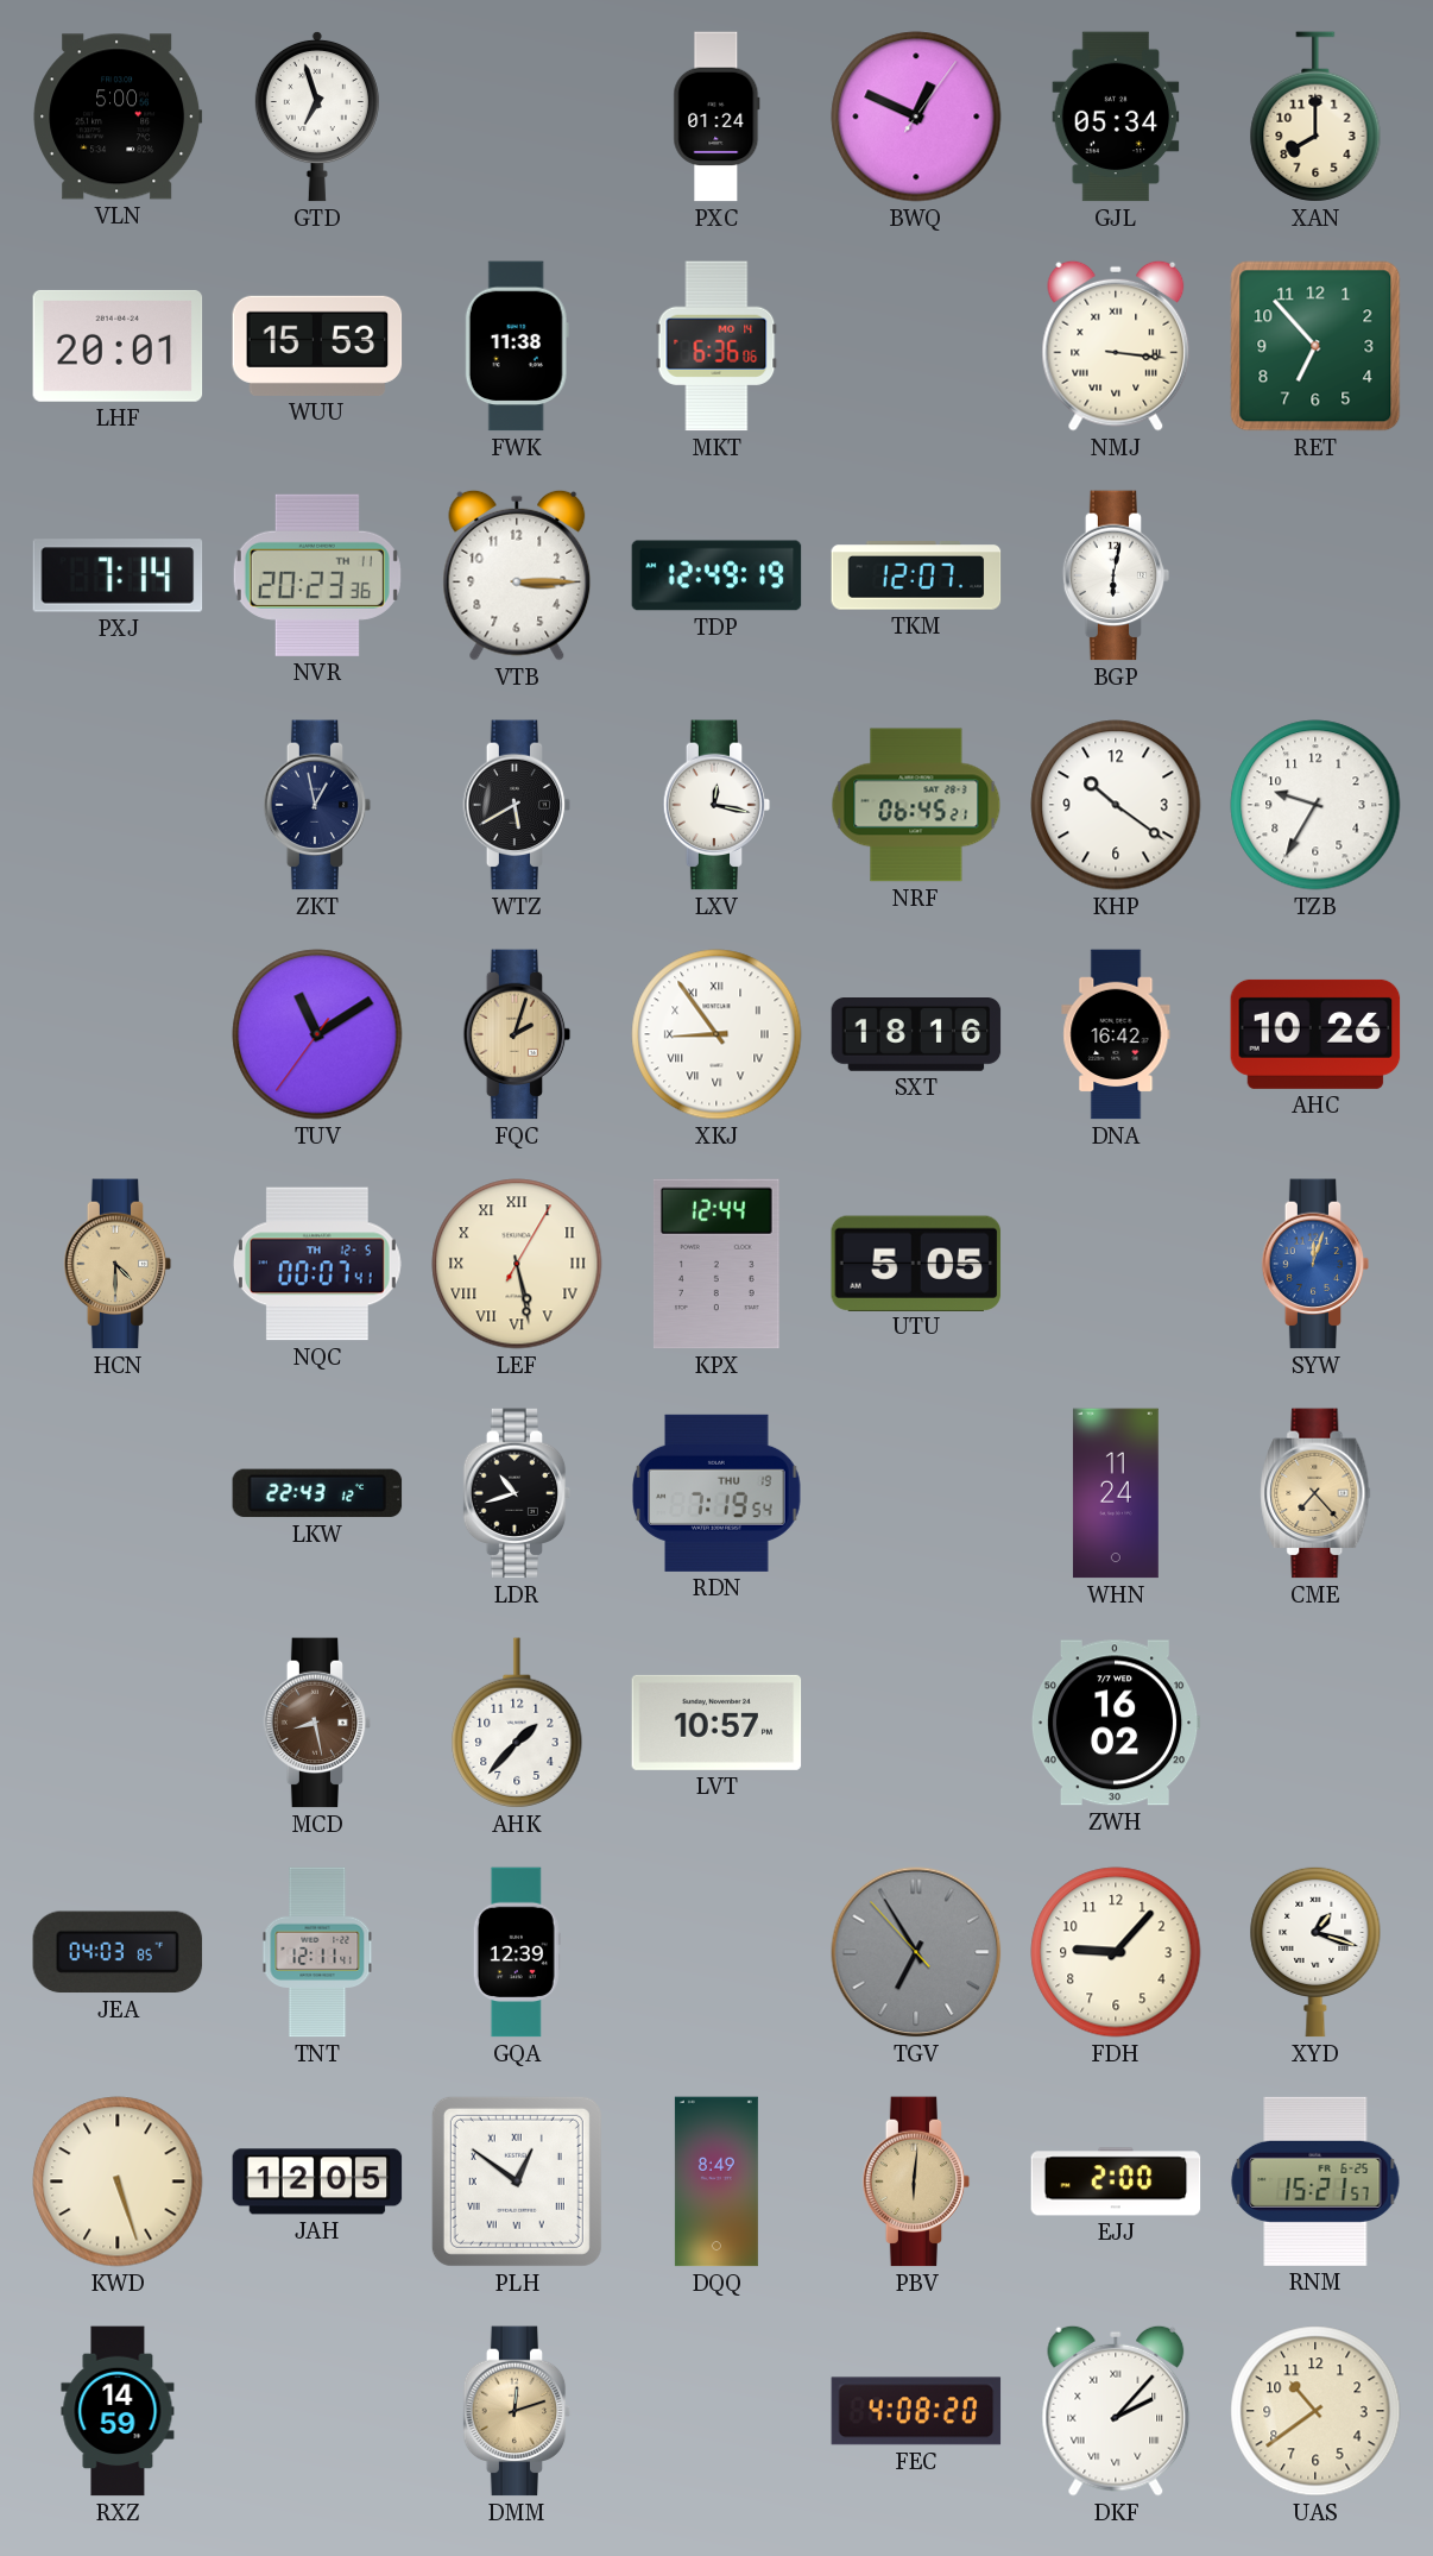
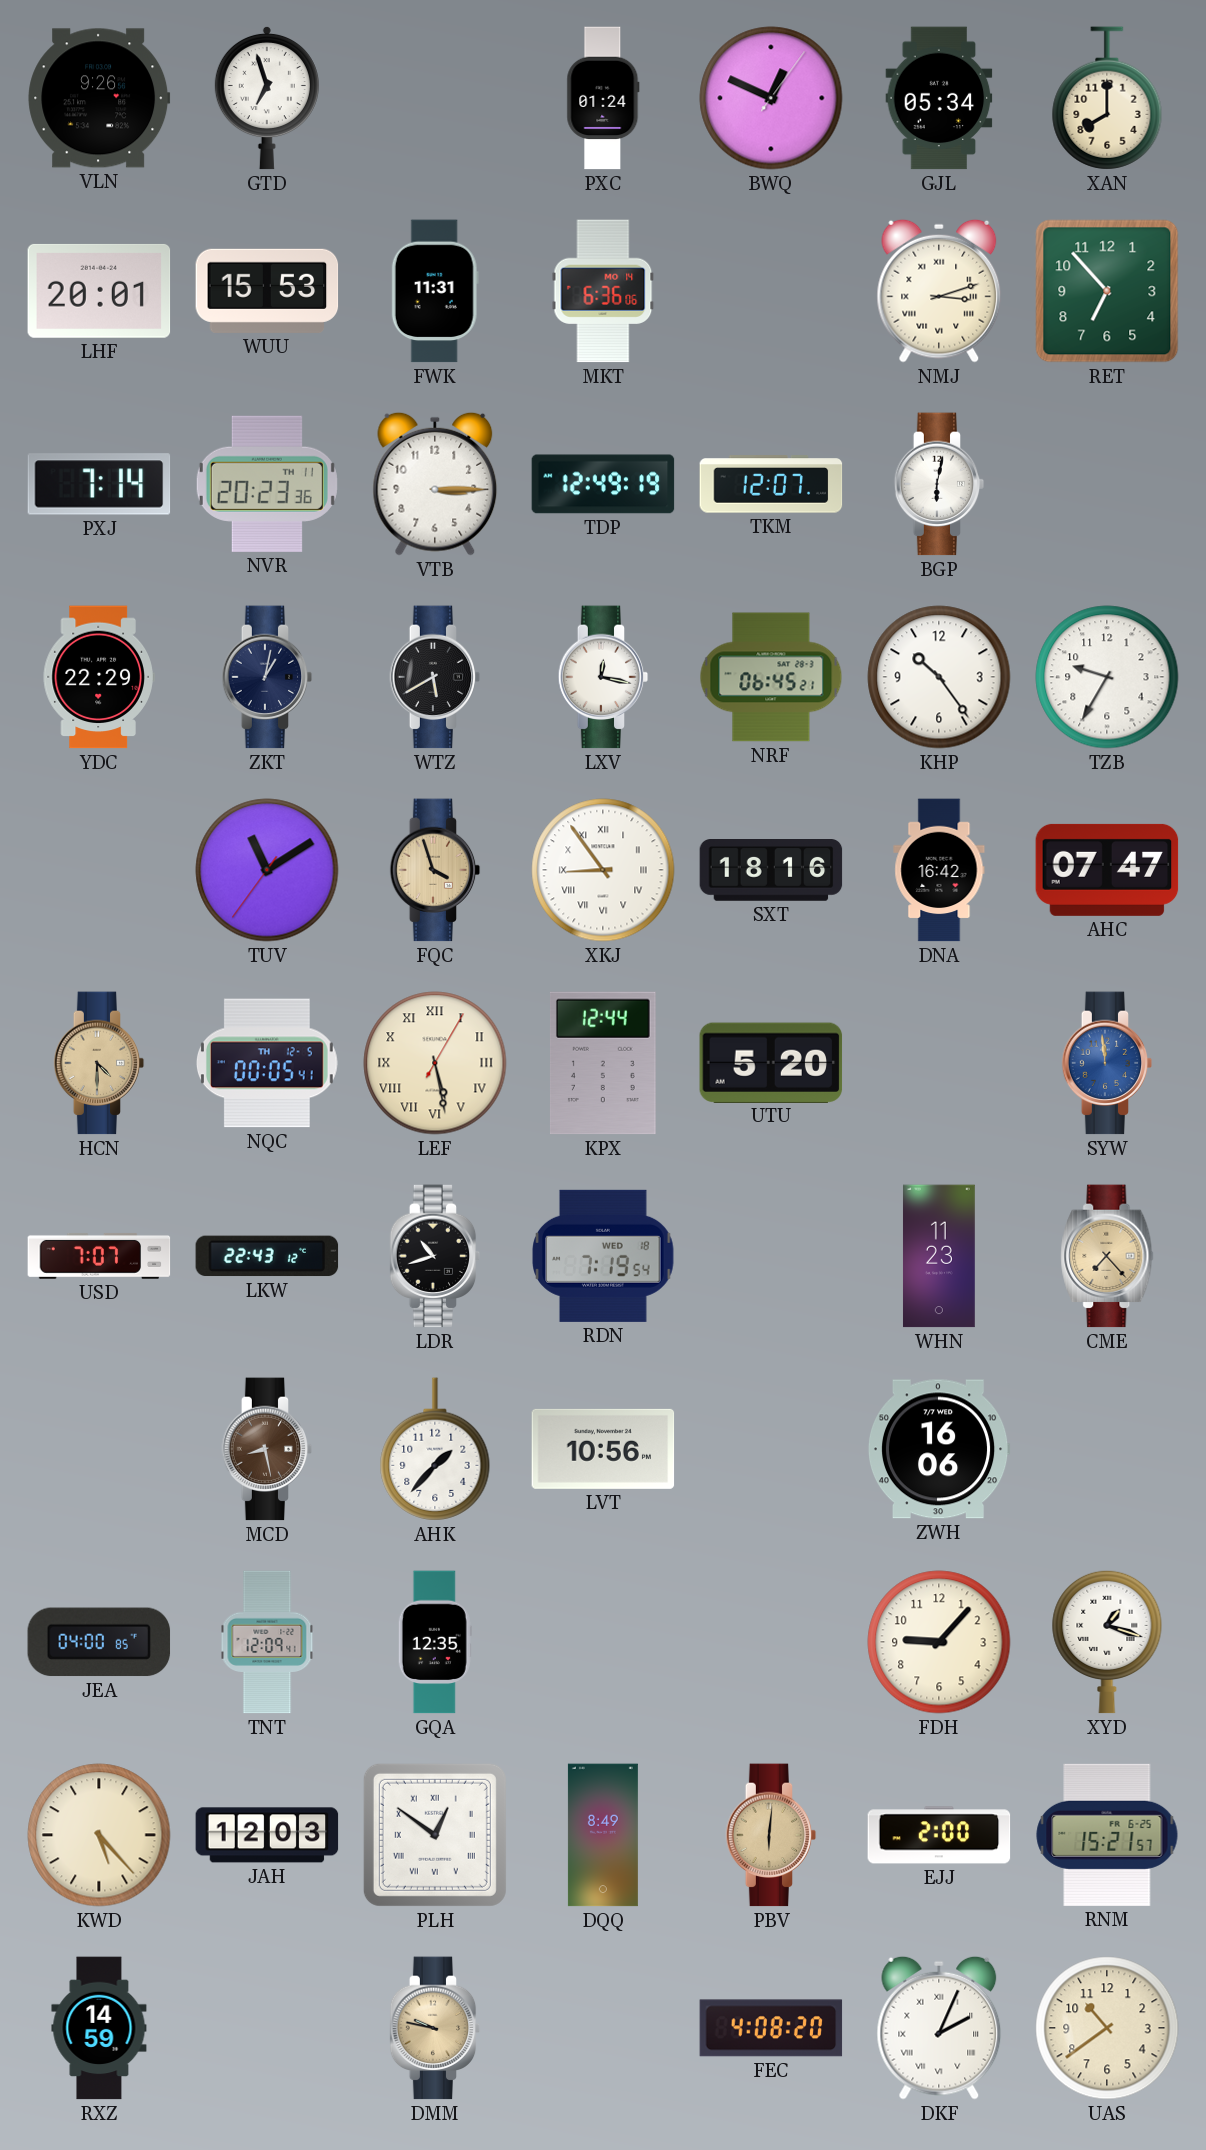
VLN: 5:00 -> 9:26 (99, 98)
FWK: 11:38 -> 11:31 (435, 291)
NMJ: 3:16 -> 3:12 (939, 291)
YDC: none -> 22:29 (99, 677)
ZKT: 12:58 -> 1:02 (267, 677)
KHP: 10:21 -> 10:24 (939, 677)
FQC: 2:03 -> 3:57 (435, 870)
AHC: 10:26 -> 07:47 (1107, 870)
NQC: 00:07 -> 00:05 (267, 1063)
UTU: 5:05 -> 5:20 (771, 1062)
SYW: 12:03 -> 11:59 (1107, 1063)
USD: none -> 7:07 (99, 1256)
RDN date: THU 19 -> WED 18 (603, 1256)
WHN: 11:24 -> 11:23 (939, 1256)
LVT: 10:57 -> 10:56 (603, 1449)
ZWH: 16:02 -> 16:06 (939, 1449)
JEA: 04:03 -> 04:00 (99, 1642)
TNT: 12:11 -> 12:09 (267, 1642)
GQA: 12:39 -> 12:35 (435, 1642)
TGV: 6:54 -> none (916, 1952)
KWD: 5:27 -> 5:23 (99, 1835)
JAH: 12:05 -> 12:03 (267, 1835)
DMM: 12:12 -> 9:47 (435, 2028)
DKF: 2:07 -> 2:04 (939, 2028)
